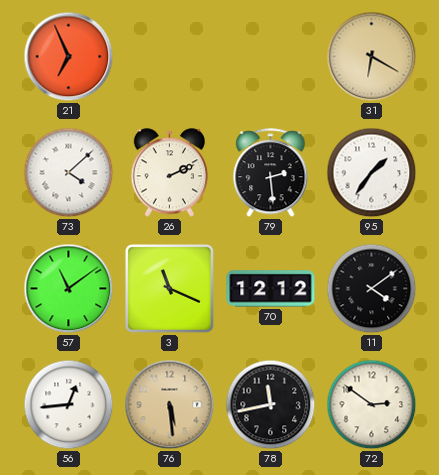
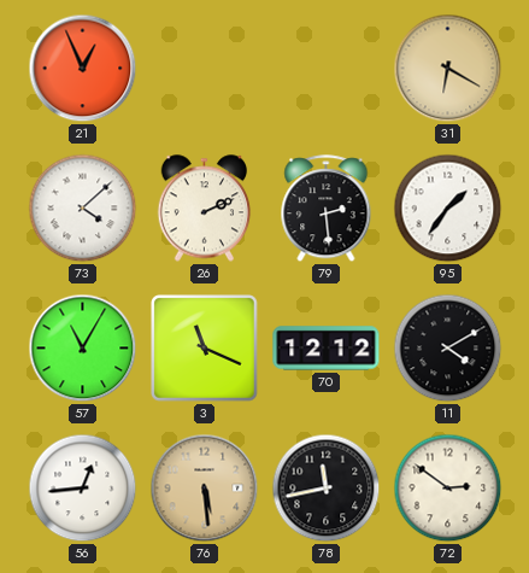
21: 6:56 -> 12:56 (83, 69)
57: 11:09 -> 11:05 (83, 349)
11: 4:09 -> 4:10 (448, 349)
